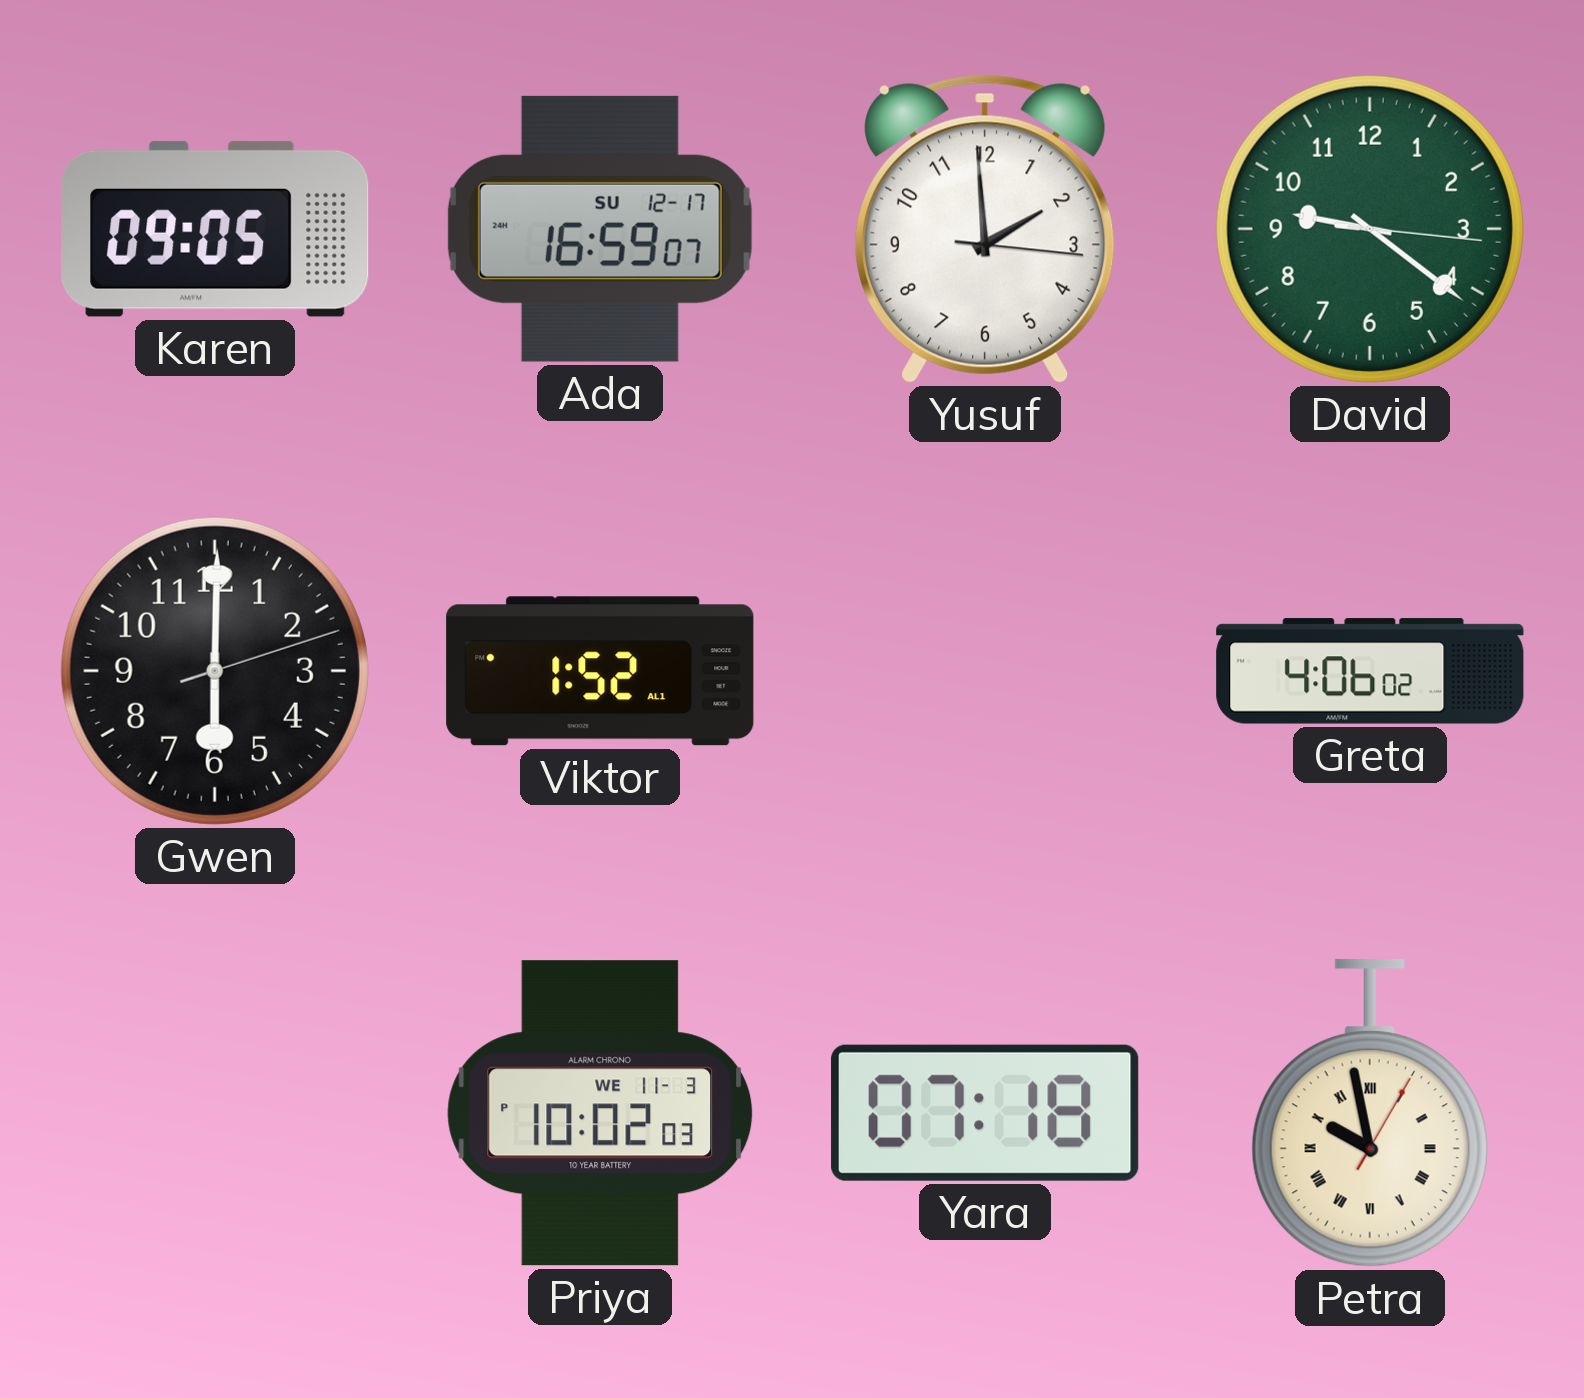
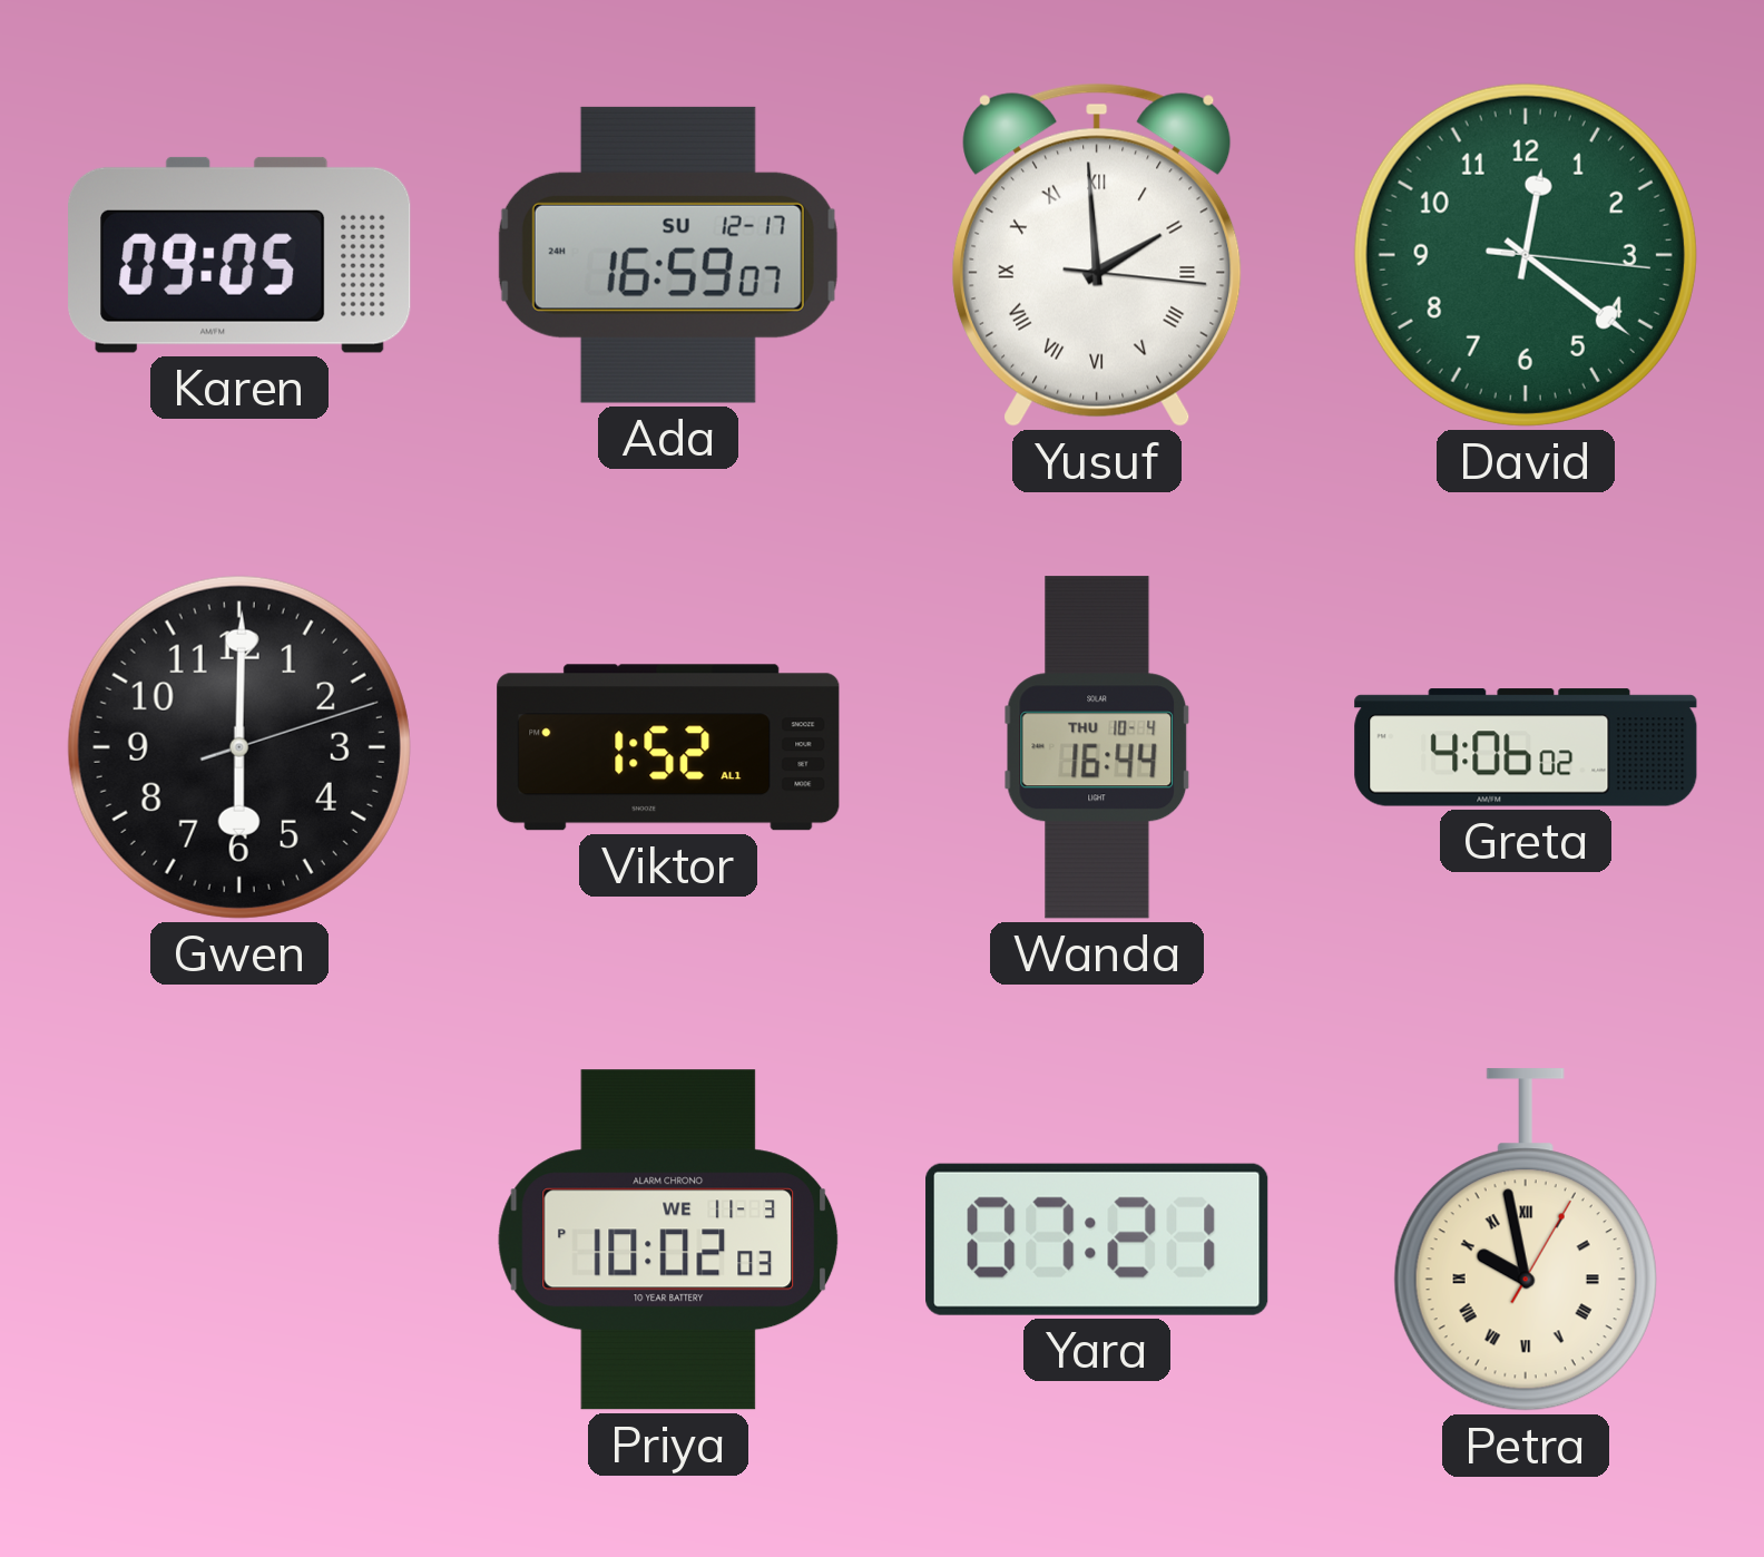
Yusuf numerals: Arabic -> Roman (1097, 255)
David: 9:21 -> 12:21 (1526, 255)
Wanda: none -> 16:44 (1097, 747)
Yara: 07:18 -> 07:21 (1097, 1240)
